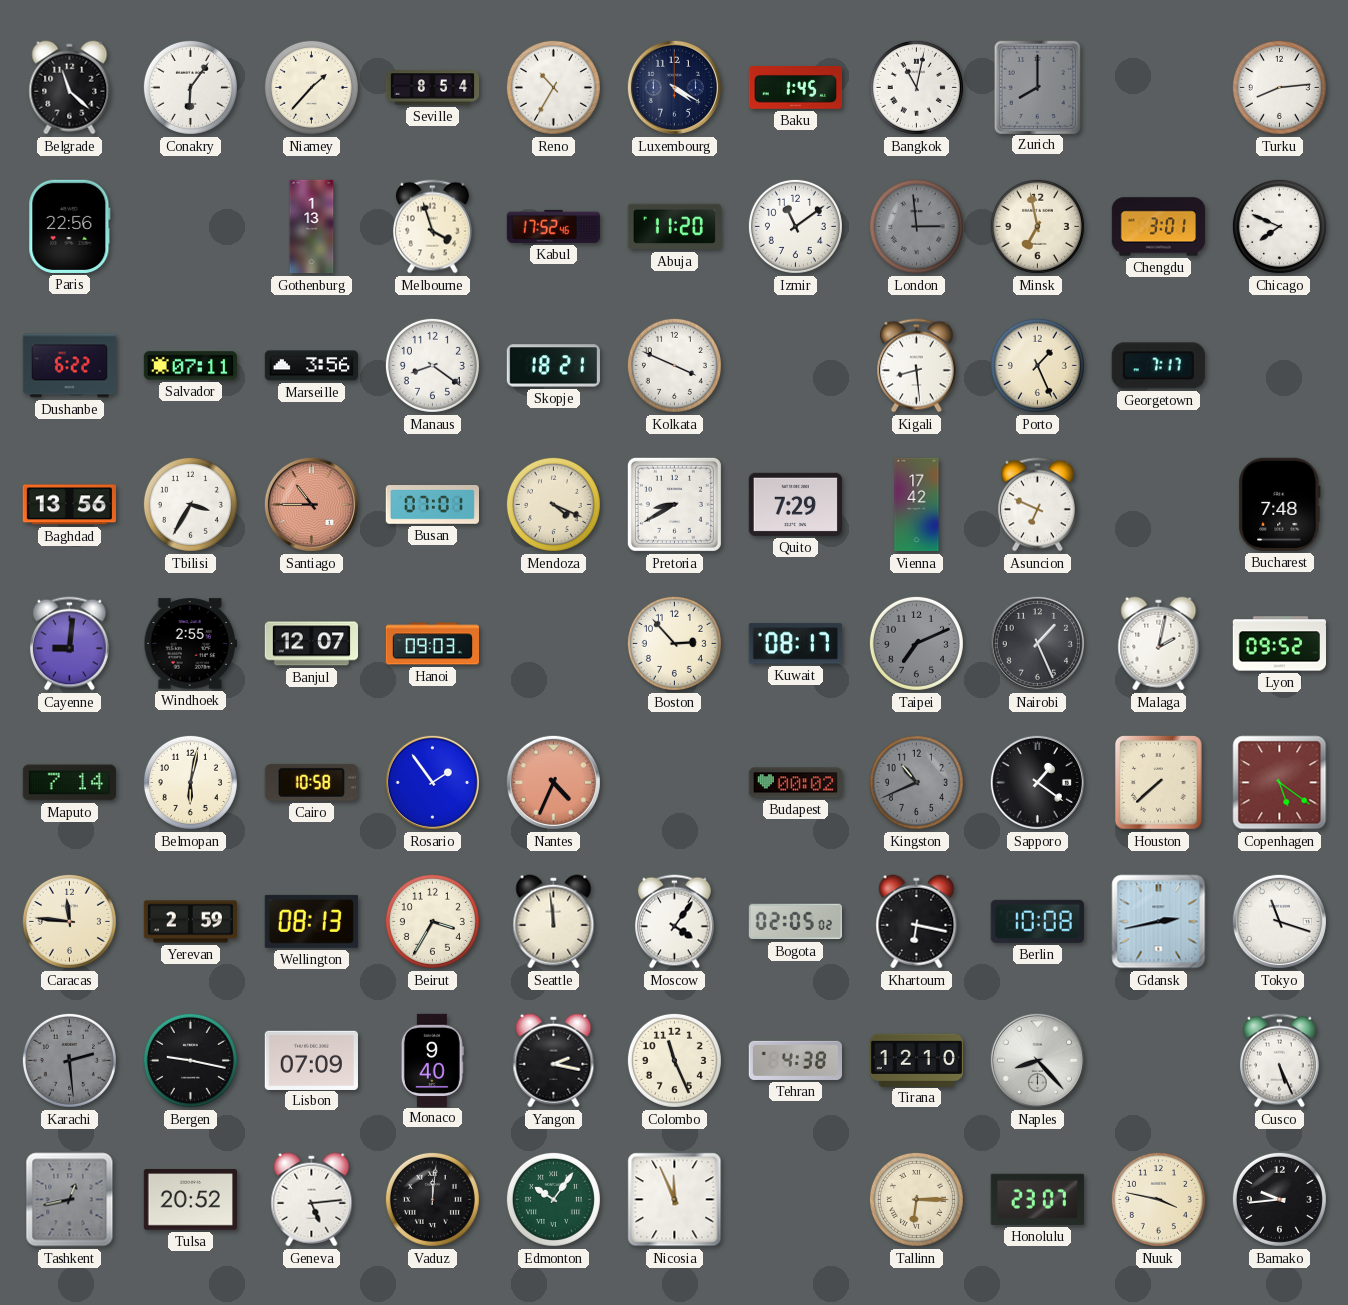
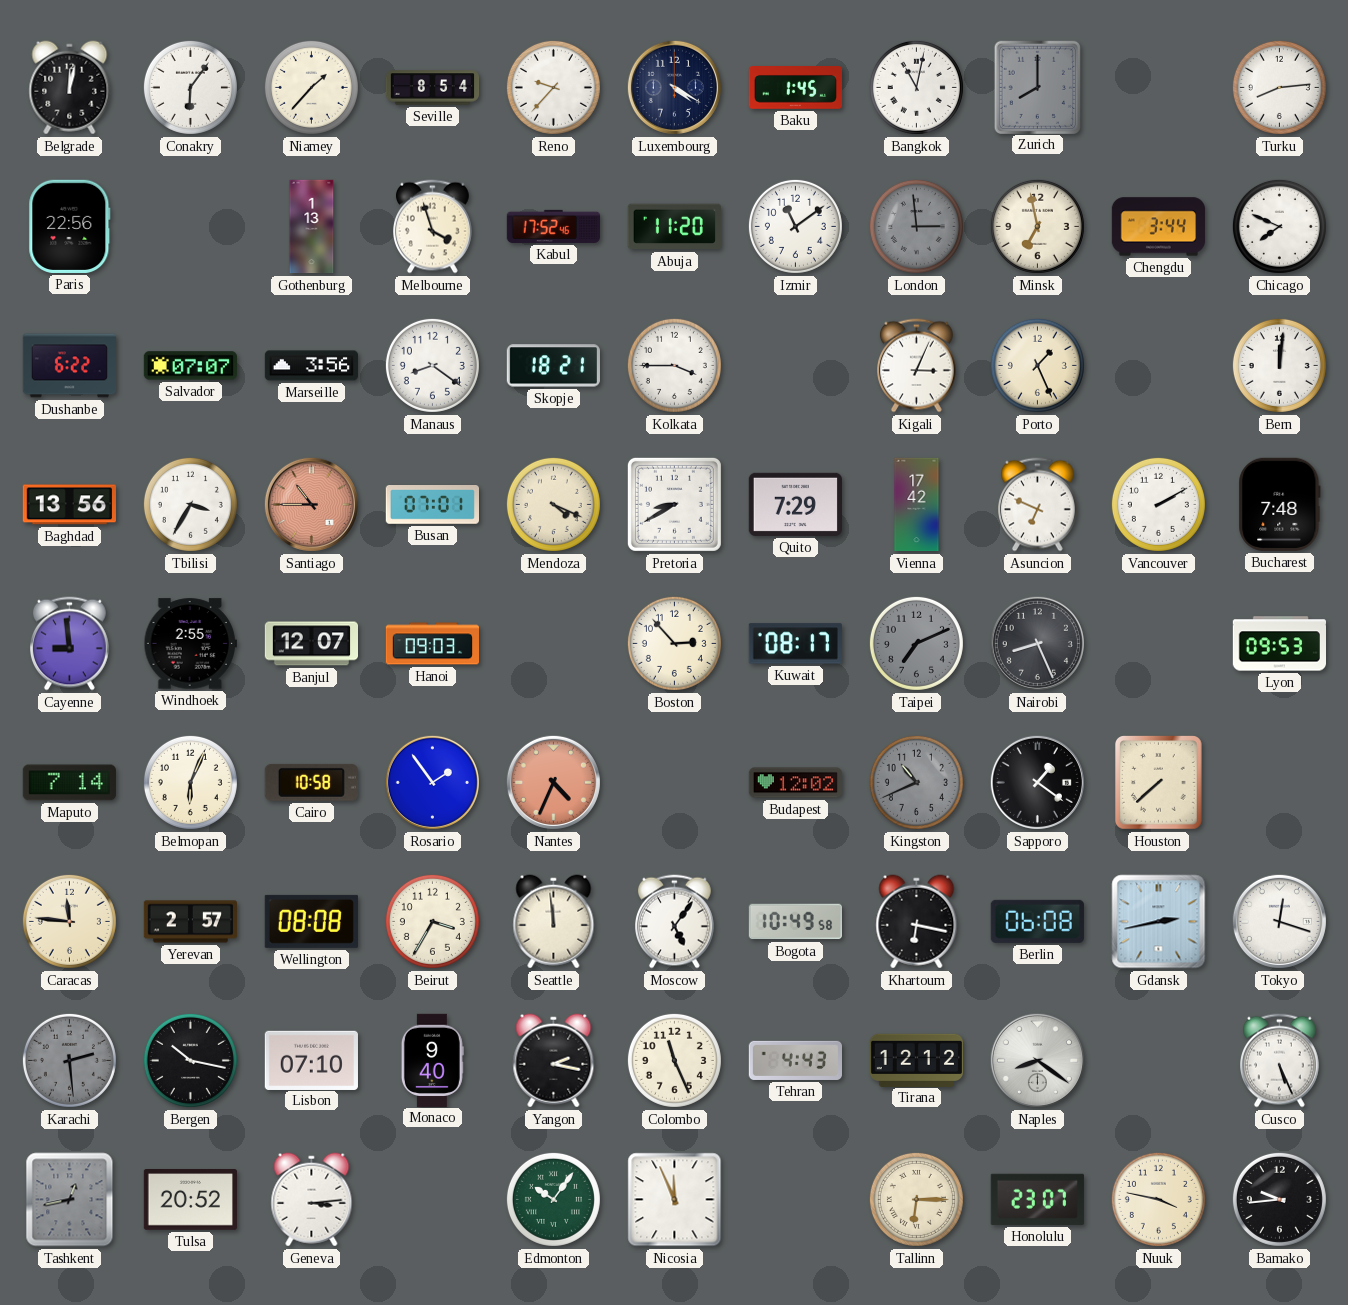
Belgrade: 11:22 -> 12:02 (70, 88)
Reno: 10:35 -> 9:37 (553, 87)
Chengdu: 3:01 -> 3:44 (1159, 227)
Salvador: 07:11 -> 07:07 (190, 366)
Kolkata: 3:49 -> 3:45 (674, 365)
Kigali: 8:29 -> 3:04 (917, 366)
Georgetown: 7:17 -> none (1158, 366)
Bern: none -> 12:01 (1279, 365)
Vancouver: none -> 2:10 (1158, 504)
Cayenne: 9:01 -> 8:59 (70, 644)
Nairobi: 1:26 -> 8:26 (1037, 643)
Malaga: 2:02 -> none (1159, 644)
Lyon: 09:52 -> 09:53 (1279, 644)
Belmopan: 6:02 -> 6:04 (190, 782)
Budapest: 00:02 -> 12:02 (795, 783)
Copenhagen: 5:21 -> none (1280, 783)
Yerevan: 2:59 -> 2:57 (191, 922)
Wellington: 08:13 -> 08:08 (311, 921)
Moscow: 4:06 -> 5:06 (675, 922)
Bogota: 02:05 -> 10:49 (795, 922)
Berlin: 10:08 -> 06:08 (1037, 921)
Tokyo: 11:18 -> 12:18 (1279, 921)
Bergen: 9:17 -> 10:17 (190, 1060)
Lisbon: 07:09 -> 07:10 (311, 1060)
Tehran: 4:38 -> 4:43 (795, 1060)
Tirana: 12:10 -> 12:12 (916, 1060)
Naples: 8:23 -> 8:21 (1037, 1060)
Geneva: 5:14 -> 3:14 (312, 1200)
Vaduz: 12:01 -> none (432, 1199)
